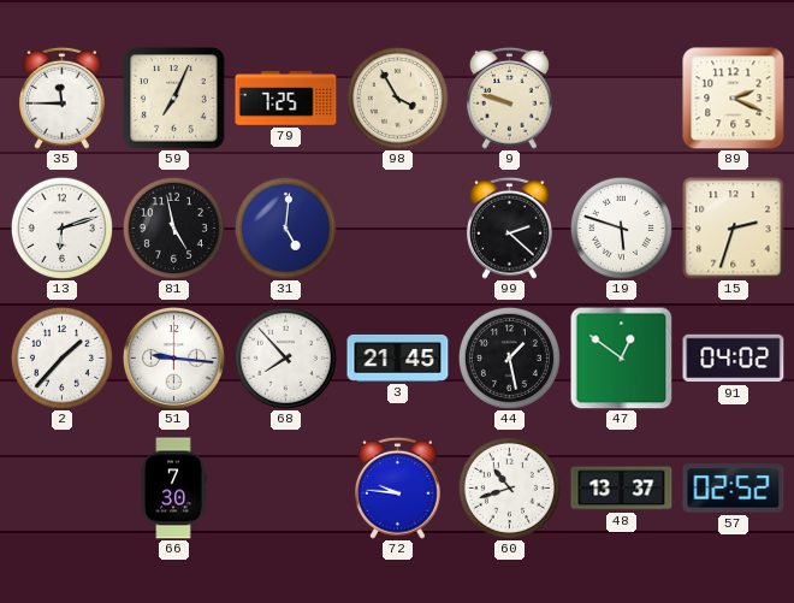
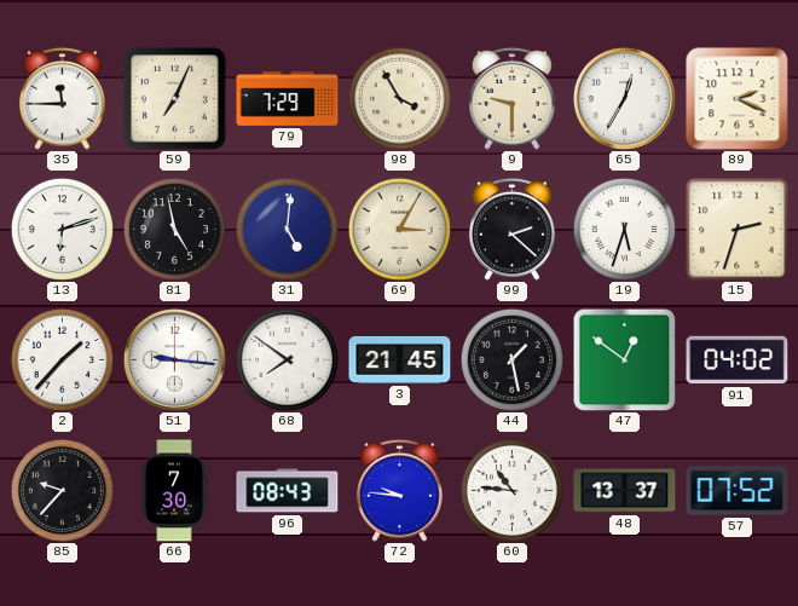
79: 7:25 -> 7:29 (288, 99)
9: 9:48 -> 9:30 (513, 98)
65: none -> 12:35 (624, 98)
69: none -> 3:05 (399, 229)
19: 5:48 -> 5:33 (624, 229)
68: 7:53 -> 7:51 (287, 359)
85: none -> 9:37 (62, 490)
96: none -> 08:43 (288, 491)
60: 10:42 -> 10:46 (511, 490)
57: 02:52 -> 07:52 (738, 491)
